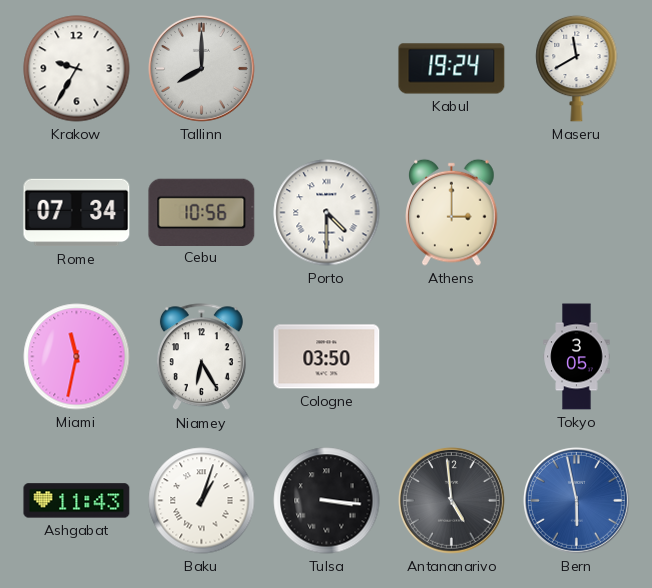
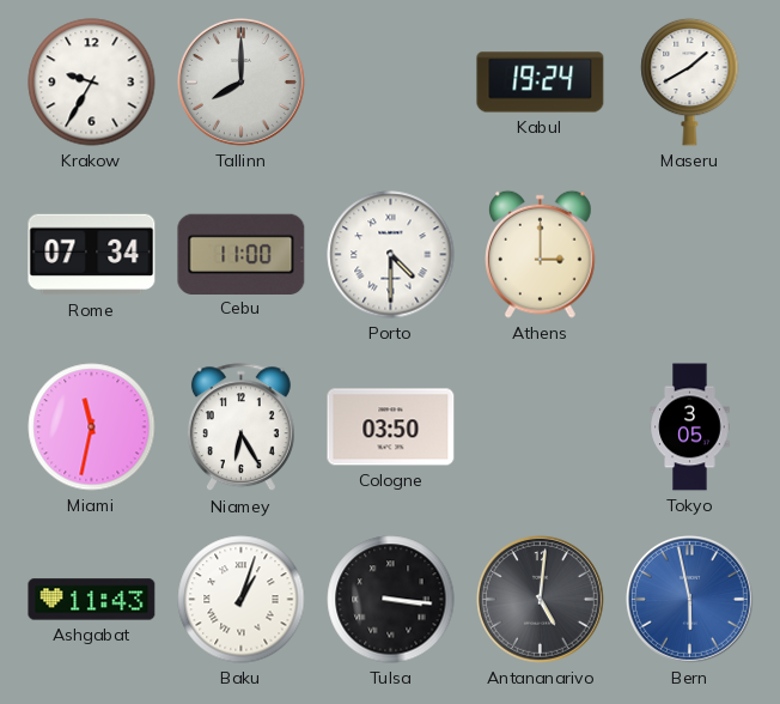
Maseru: 11:40 -> 1:40 (690, 81)
Cebu: 10:56 -> 11:00 (242, 254)
Antananarivo: 4:59 -> 5:01 (541, 600)
